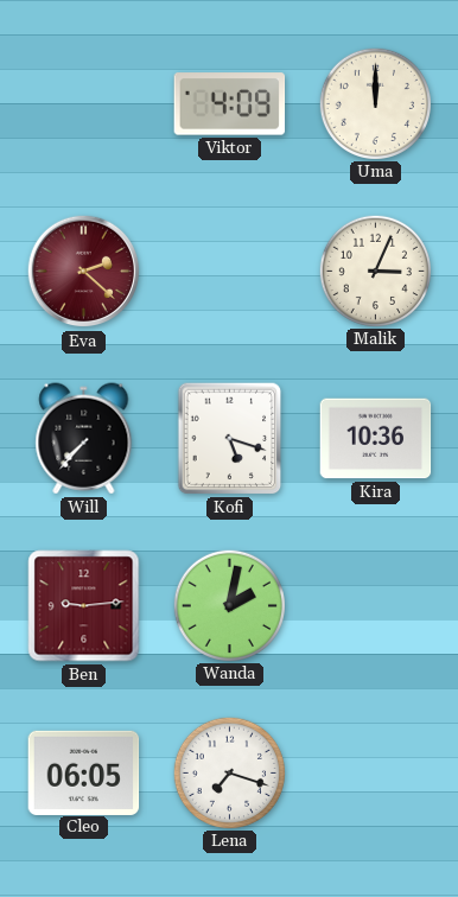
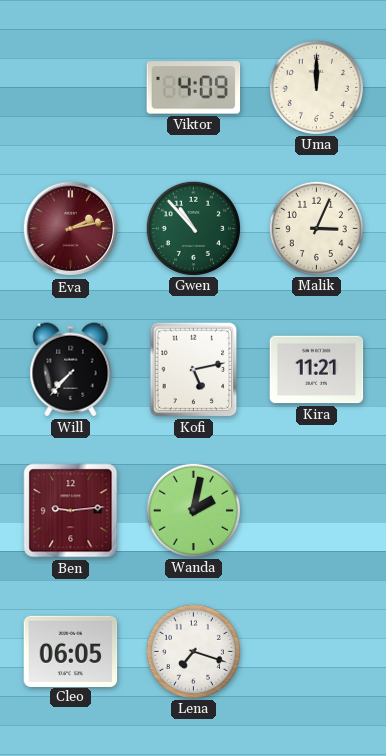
Eva: 2:22 -> 2:13 (71, 229)
Gwen: none -> 10:53 (193, 228)
Kofi: 5:18 -> 5:13 (194, 370)
Kira: 10:36 -> 11:21 (317, 370)
